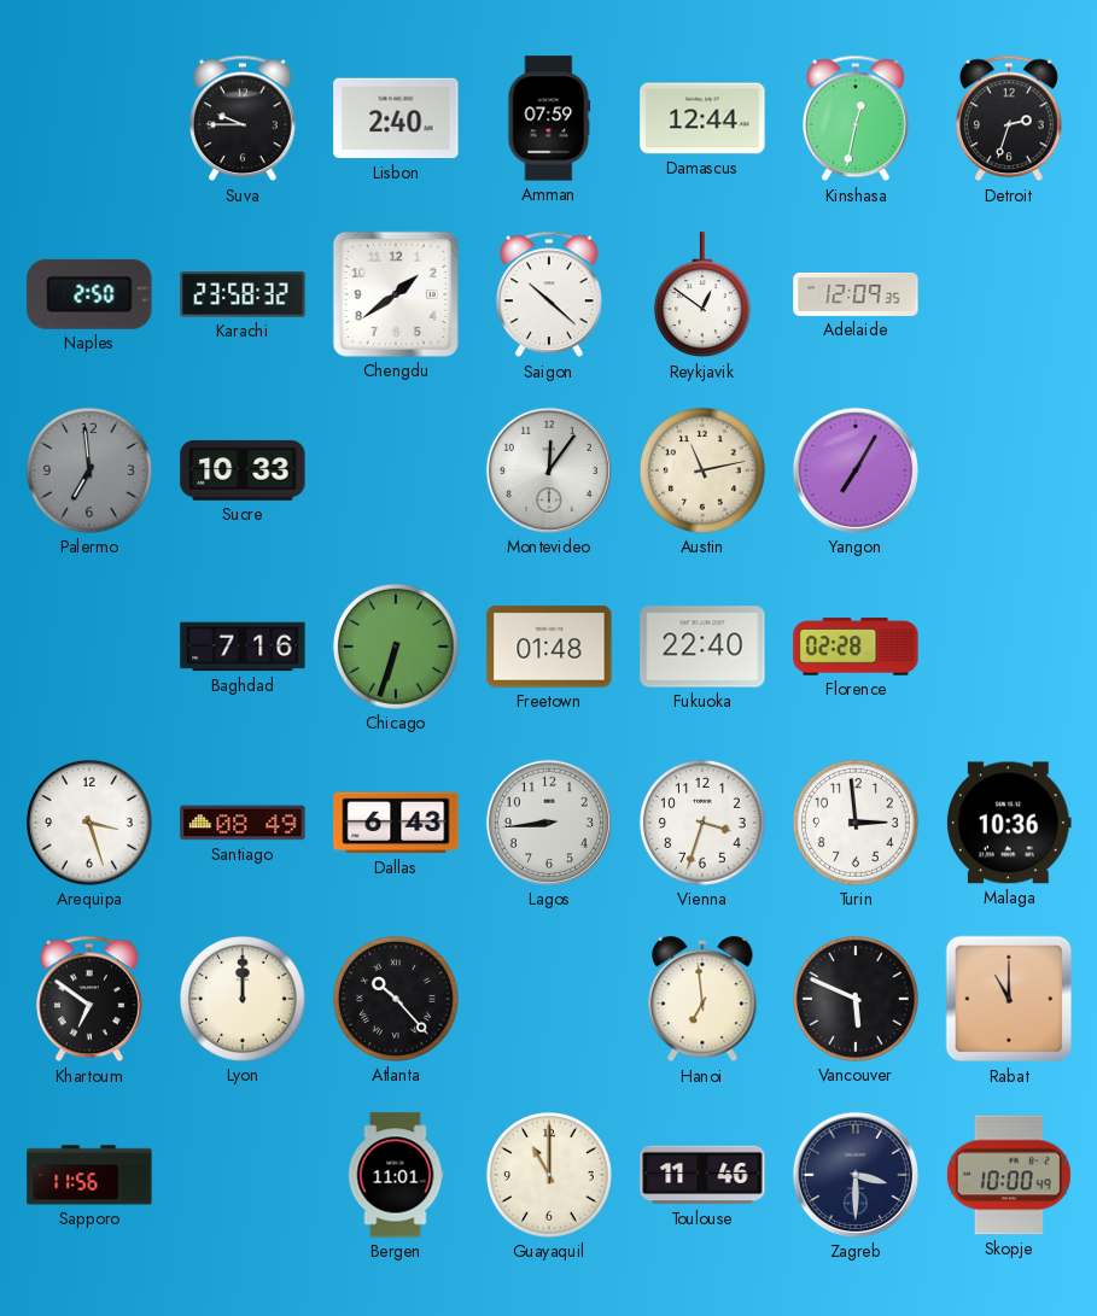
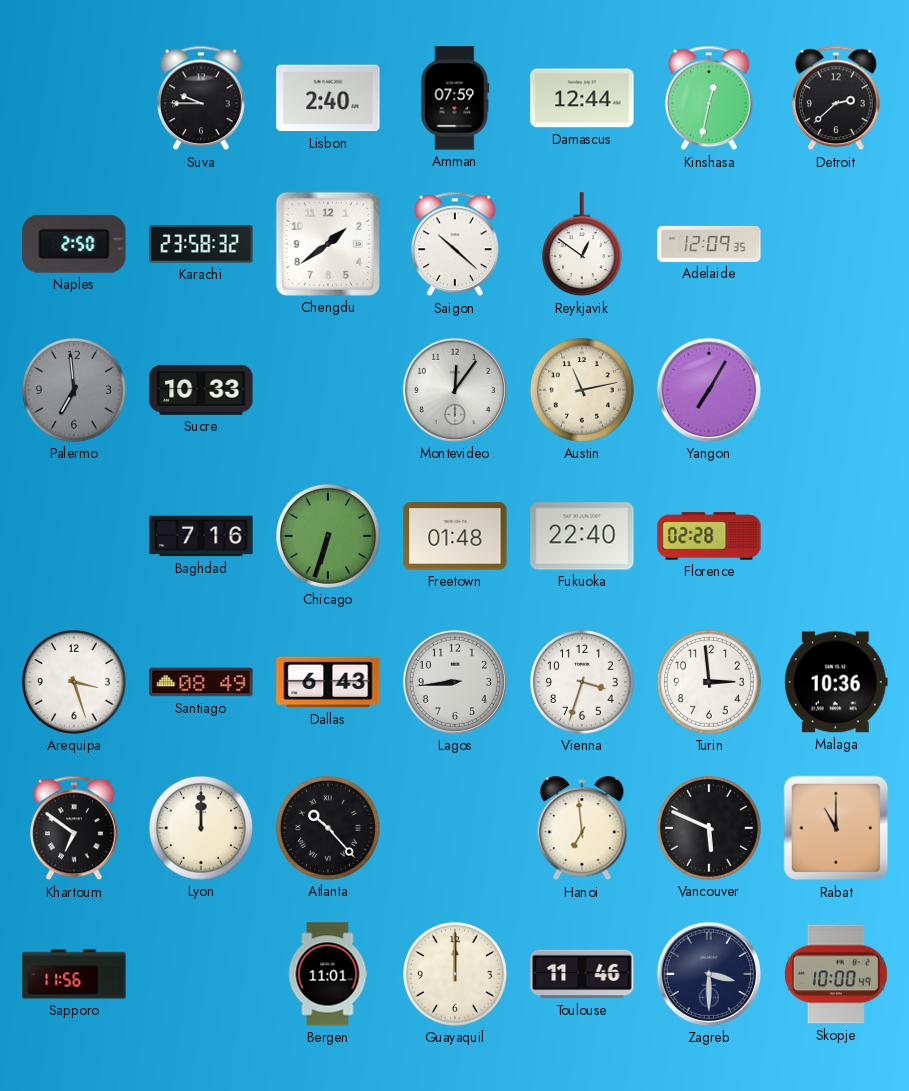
Detroit: 2:33 -> 2:38 (836, 98)
Guayaquil: 11:00 -> 12:00 (455, 974)
